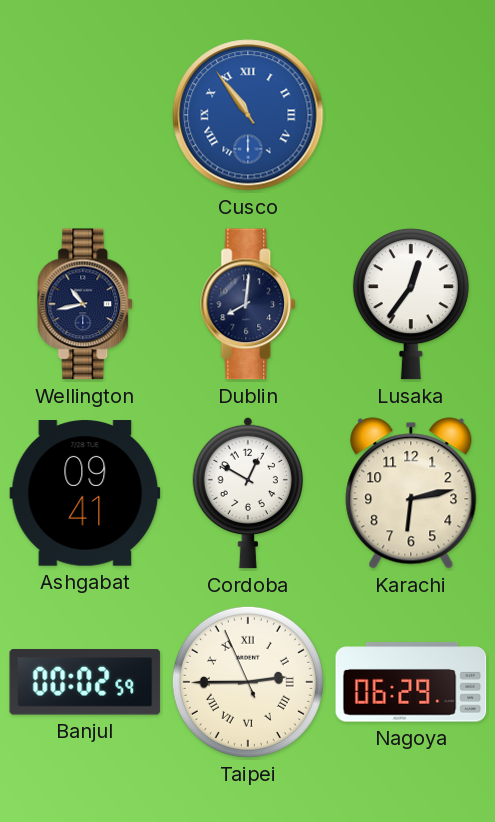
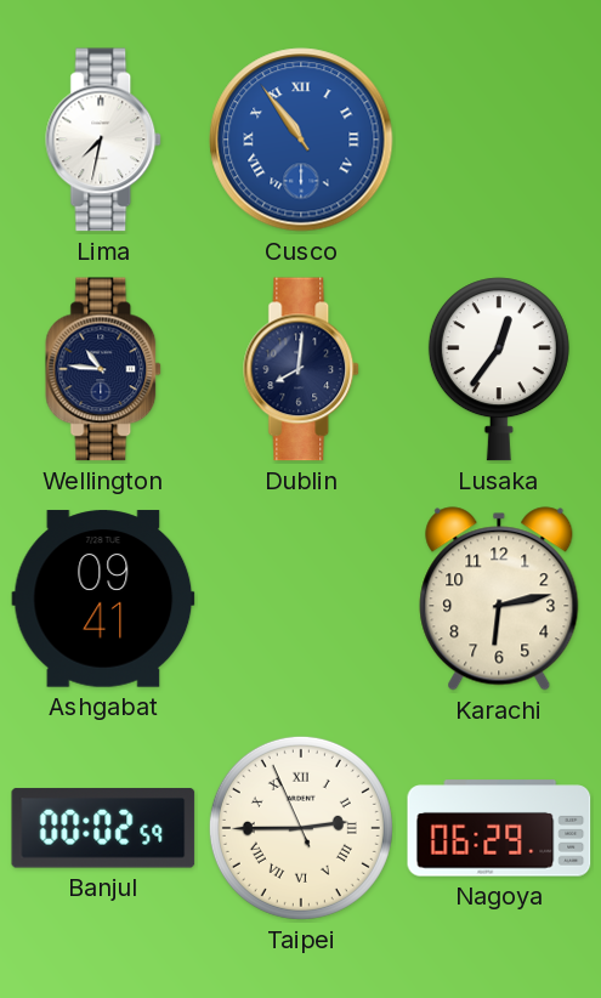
Lima: none -> 7:32 (104, 140)
Wellington: 10:43 -> 10:46 (104, 369)
Cordoba: 12:50 -> none (247, 493)
